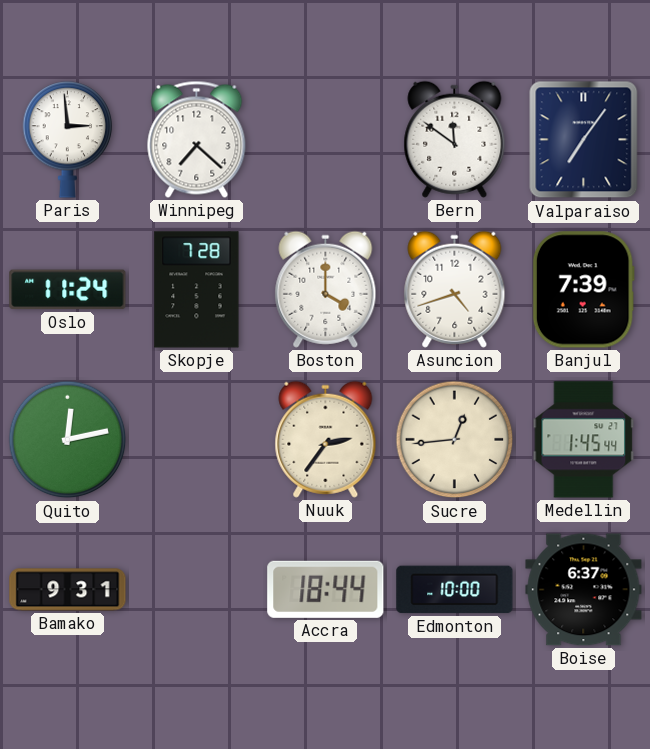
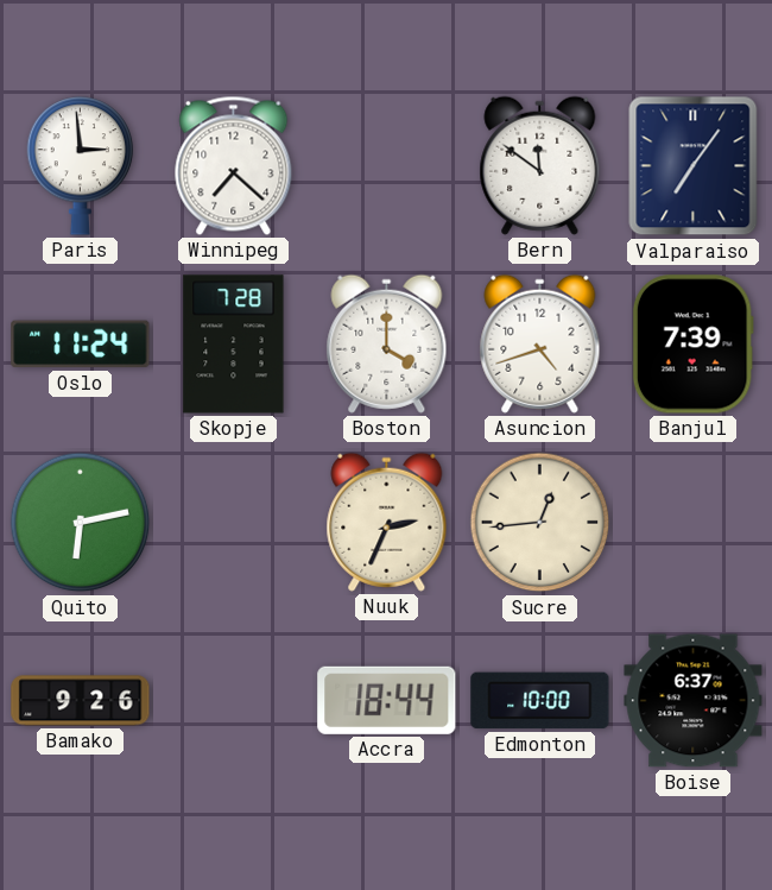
Quito: 12:13 -> 6:13 (81, 523)
Nuuk: 2:36 -> 2:34 (387, 522)
Medellin: 1:45 -> none (584, 440)
Bamako: 9:31 -> 9:26 (81, 701)
